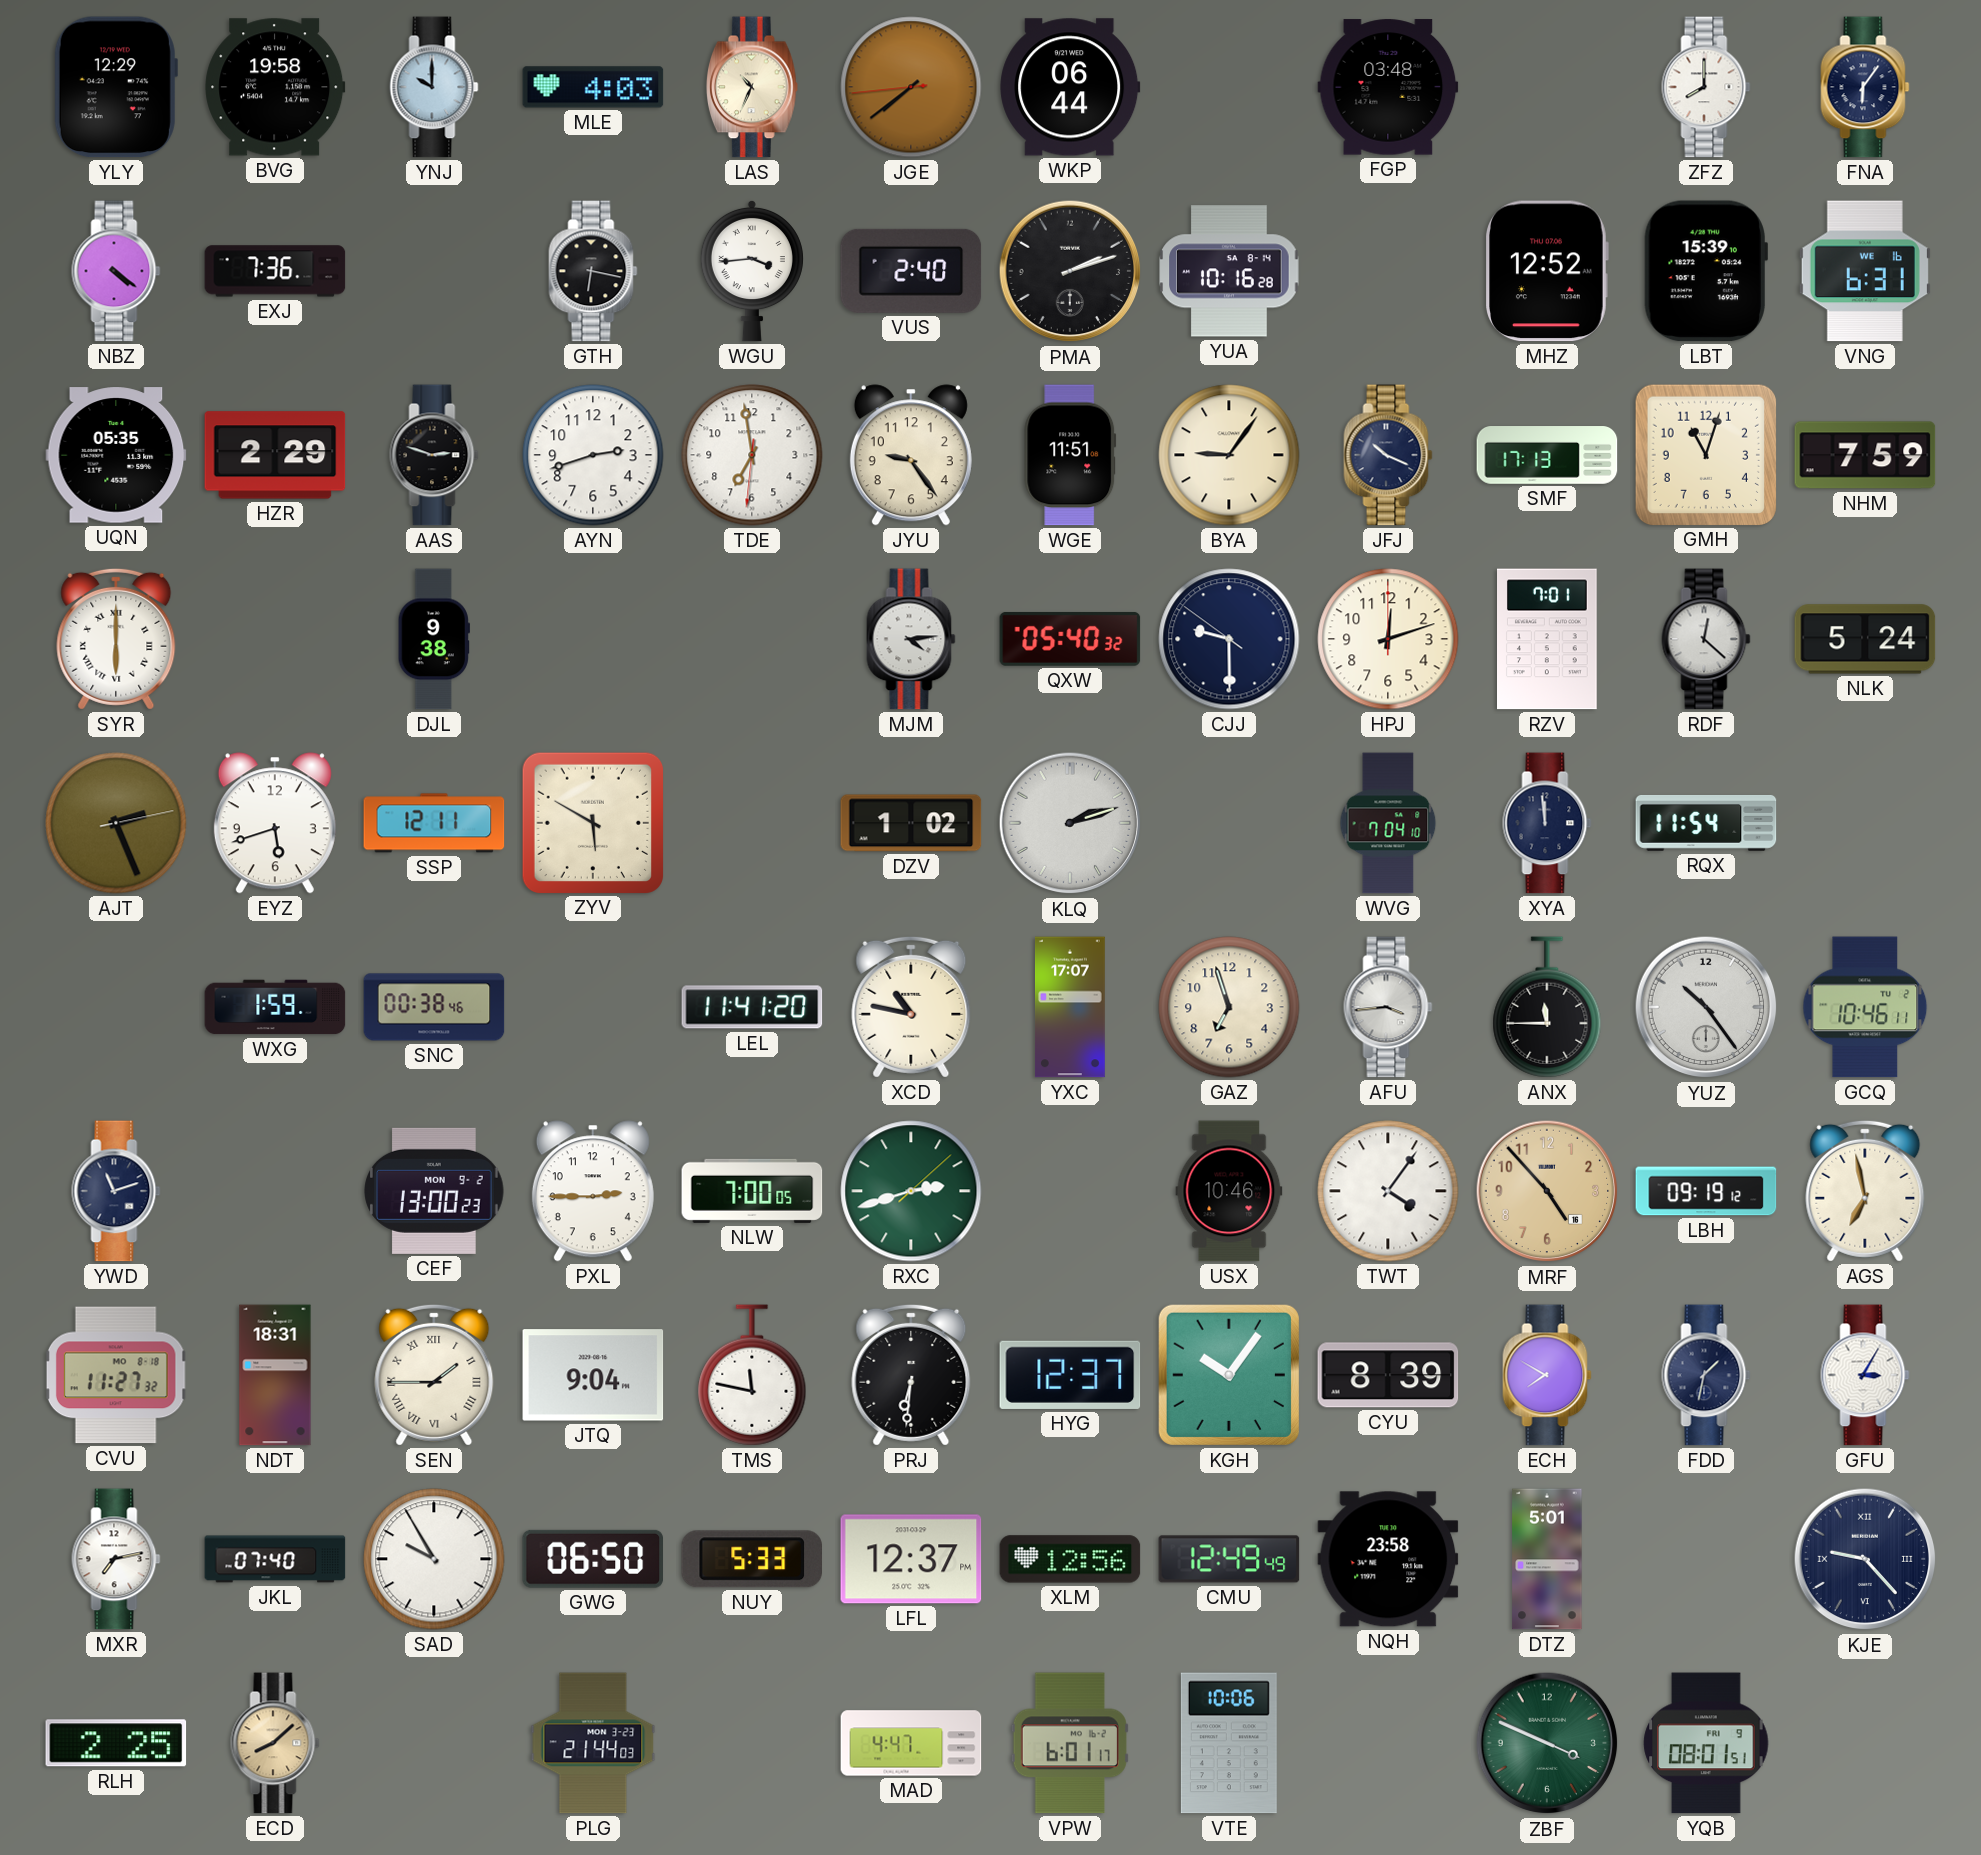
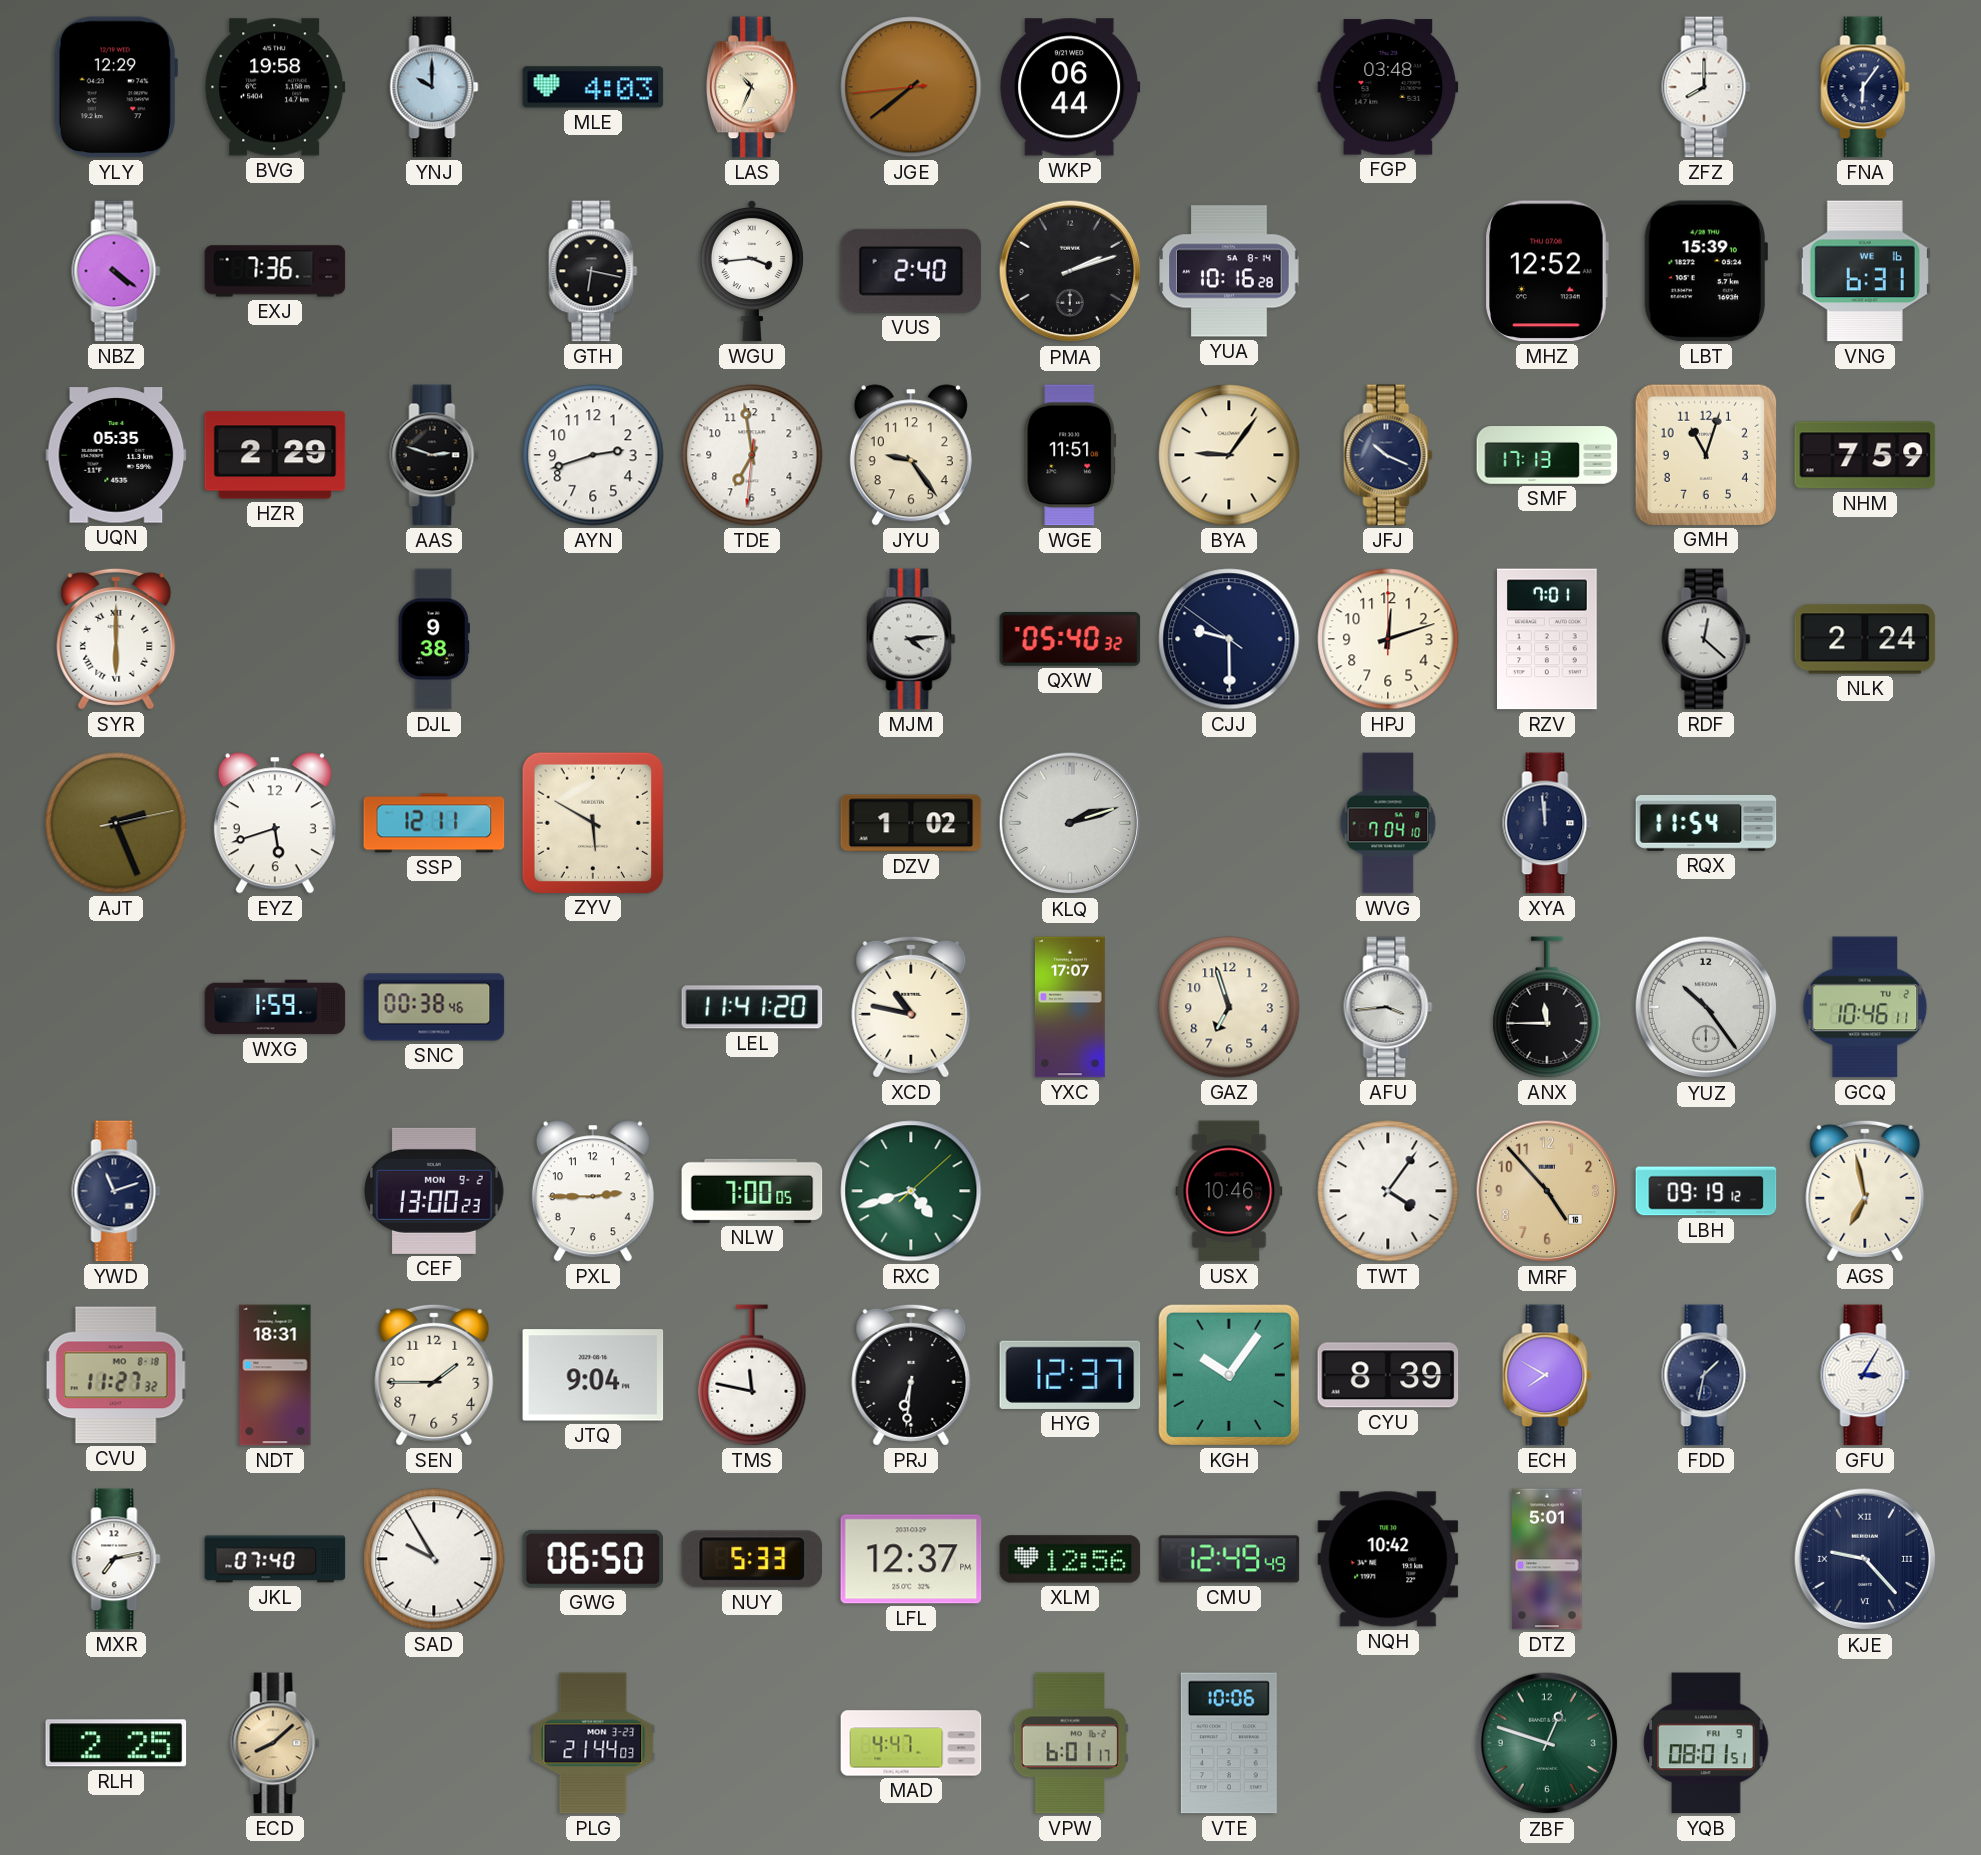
NLK: 5:24 -> 2:24 (1865, 639)
RXC: 2:42 -> 4:42 (911, 1191)
SEN numerals: Roman -> Arabic (434, 1375)
NQH: 23:58 -> 10:42 (1388, 1559)
ZBF: 3:49 -> 12:48 (1547, 1743)
